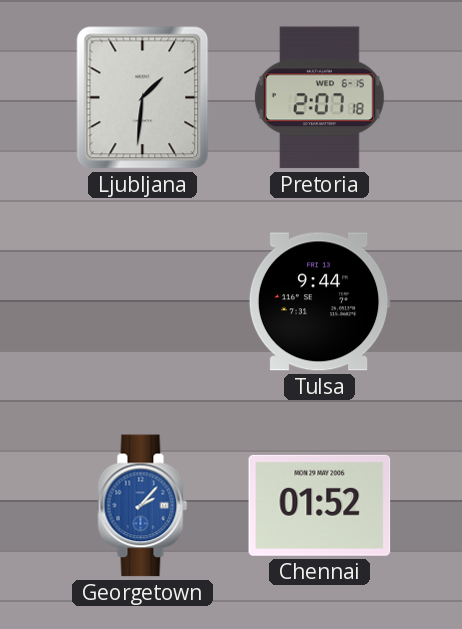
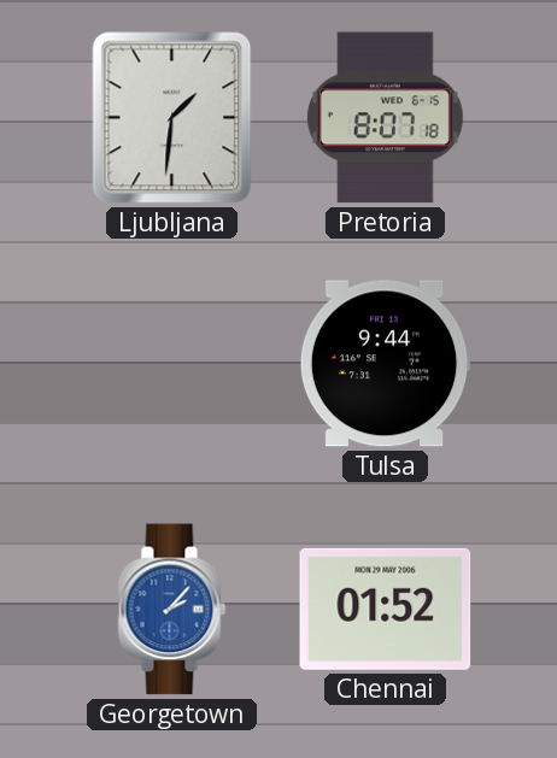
Pretoria: 2:07 -> 8:07 (385, 118)
